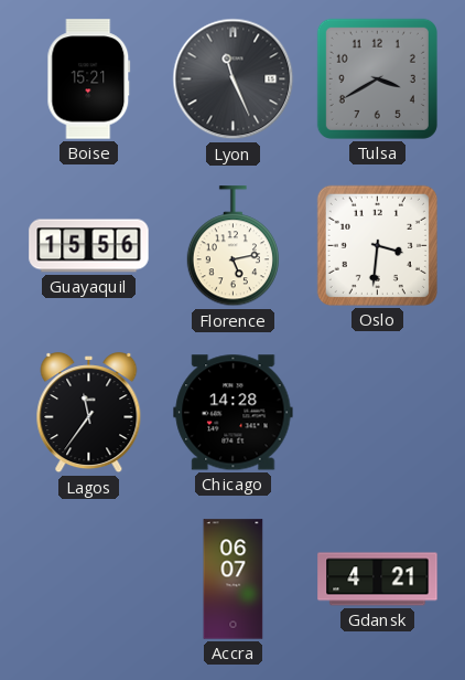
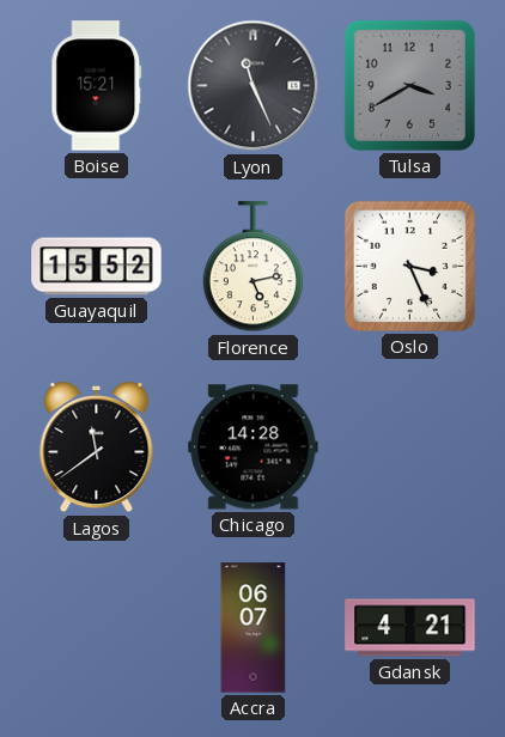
Guayaquil: 15:56 -> 15:52 (97, 267)
Oslo: 3:31 -> 3:26 (409, 266)
Lagos: 11:36 -> 11:39 (97, 447)
